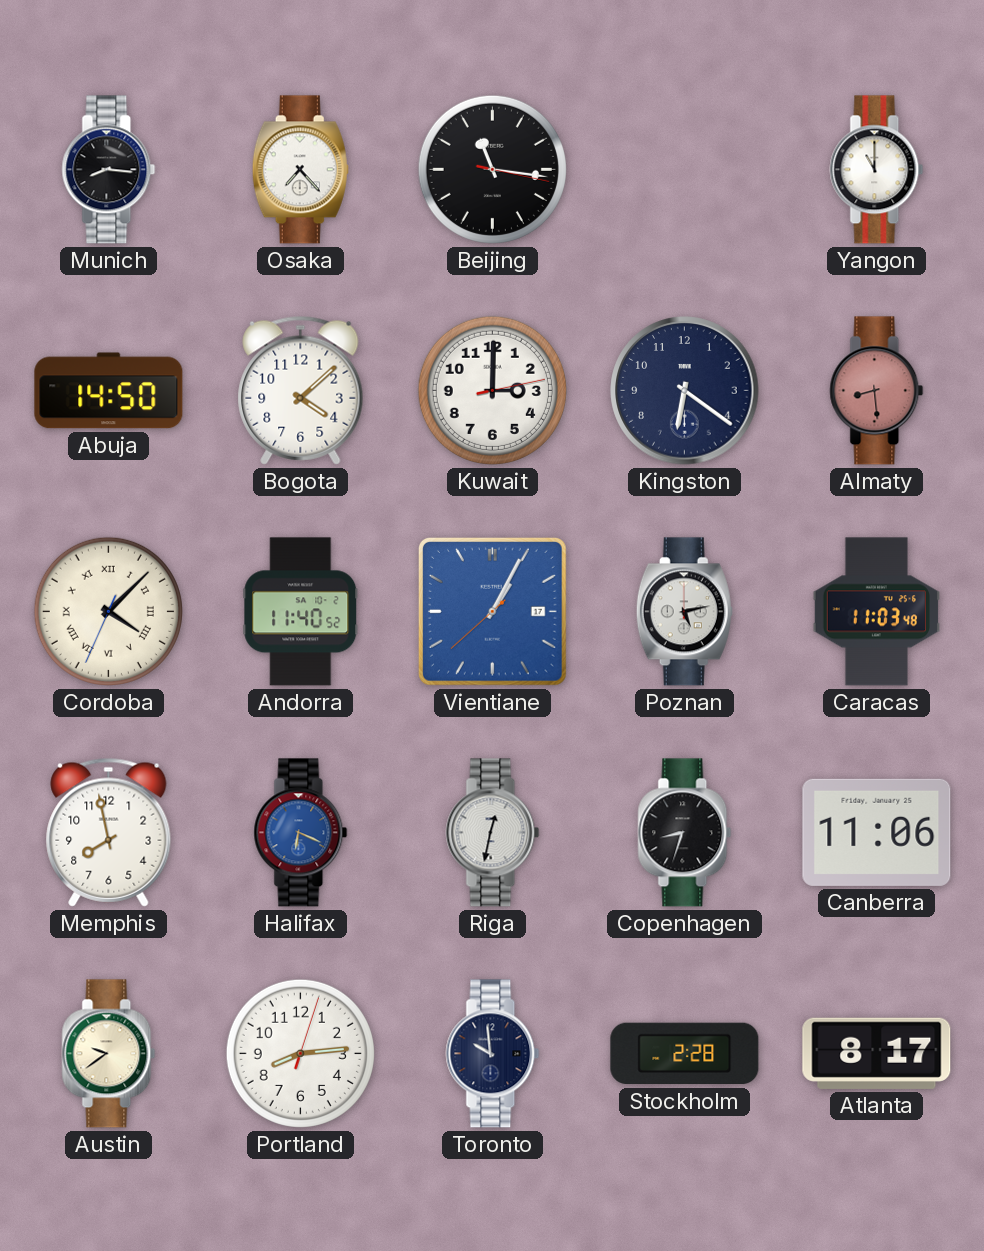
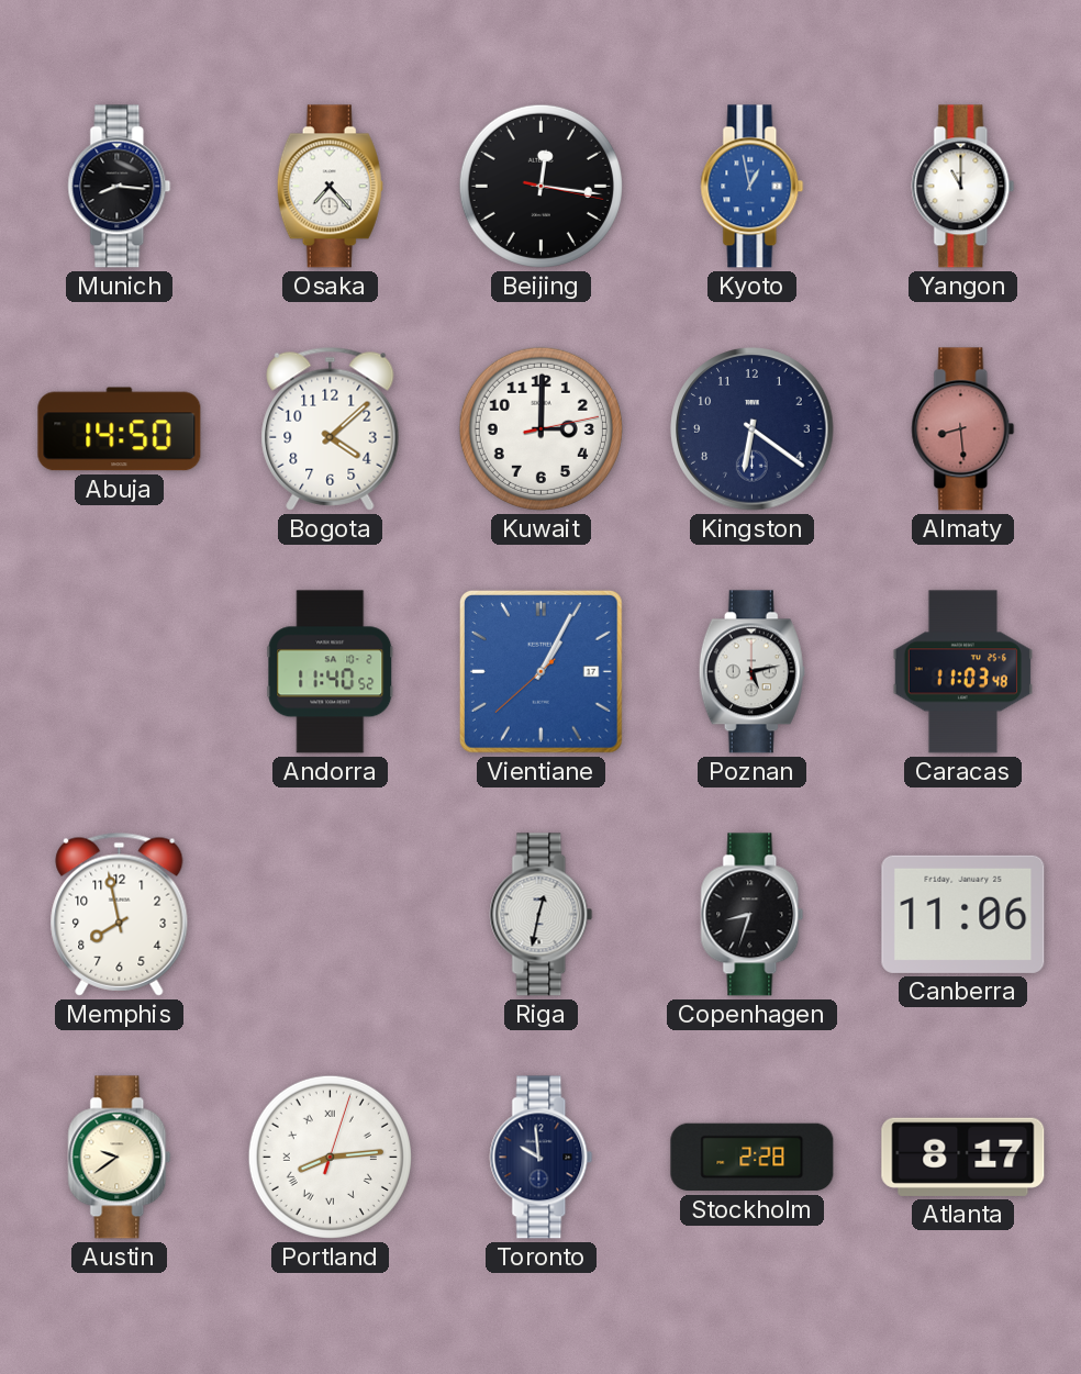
Beijing: 11:16 -> 12:16 (540, 186)
Kyoto: none -> 12:58 (753, 187)
Cordoba: 4:07 -> none (108, 611)
Halifax: 6:19 -> none (301, 833)
Portland numerals: Arabic -> Roman (330, 1157)
